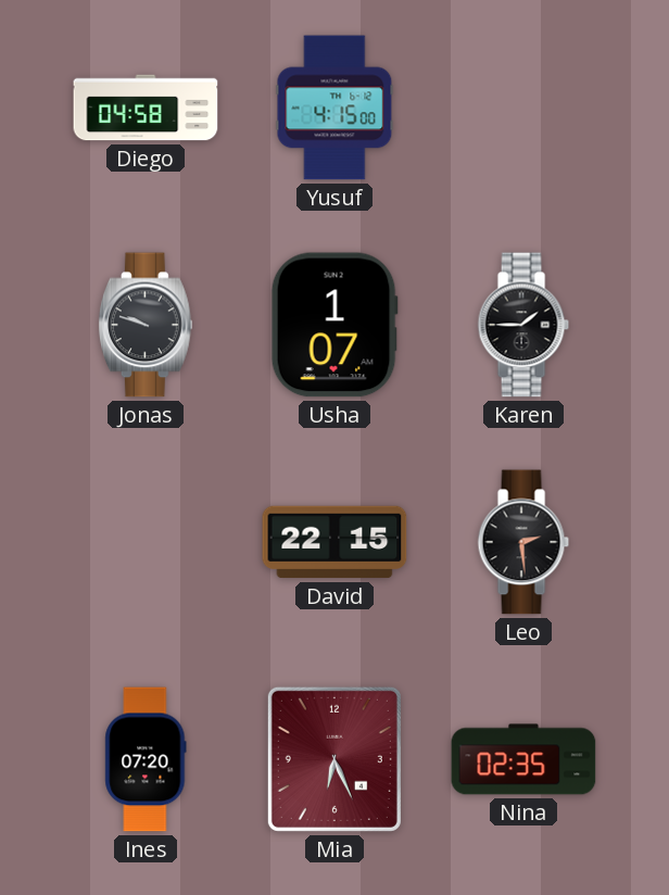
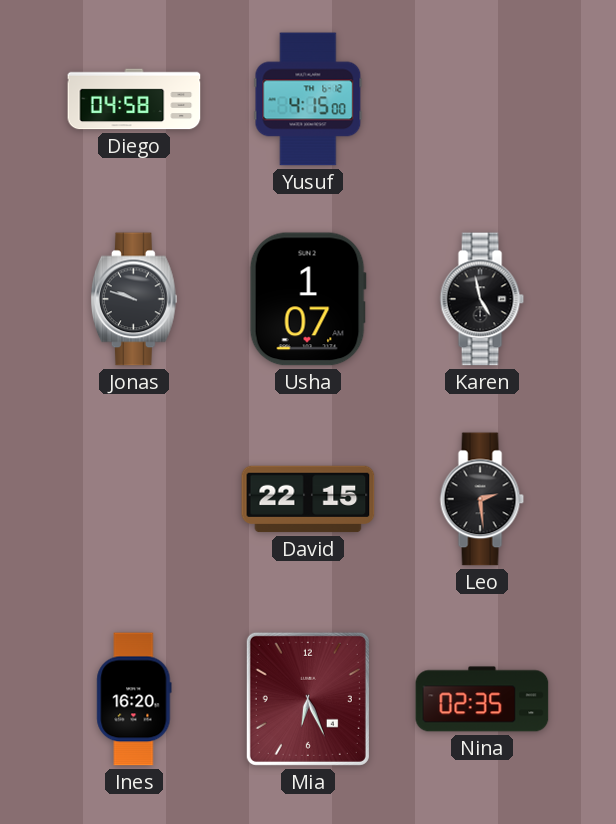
Karen: 1:45 -> 4:58 (482, 299)
Ines: 07:20 -> 16:20 (134, 699)
